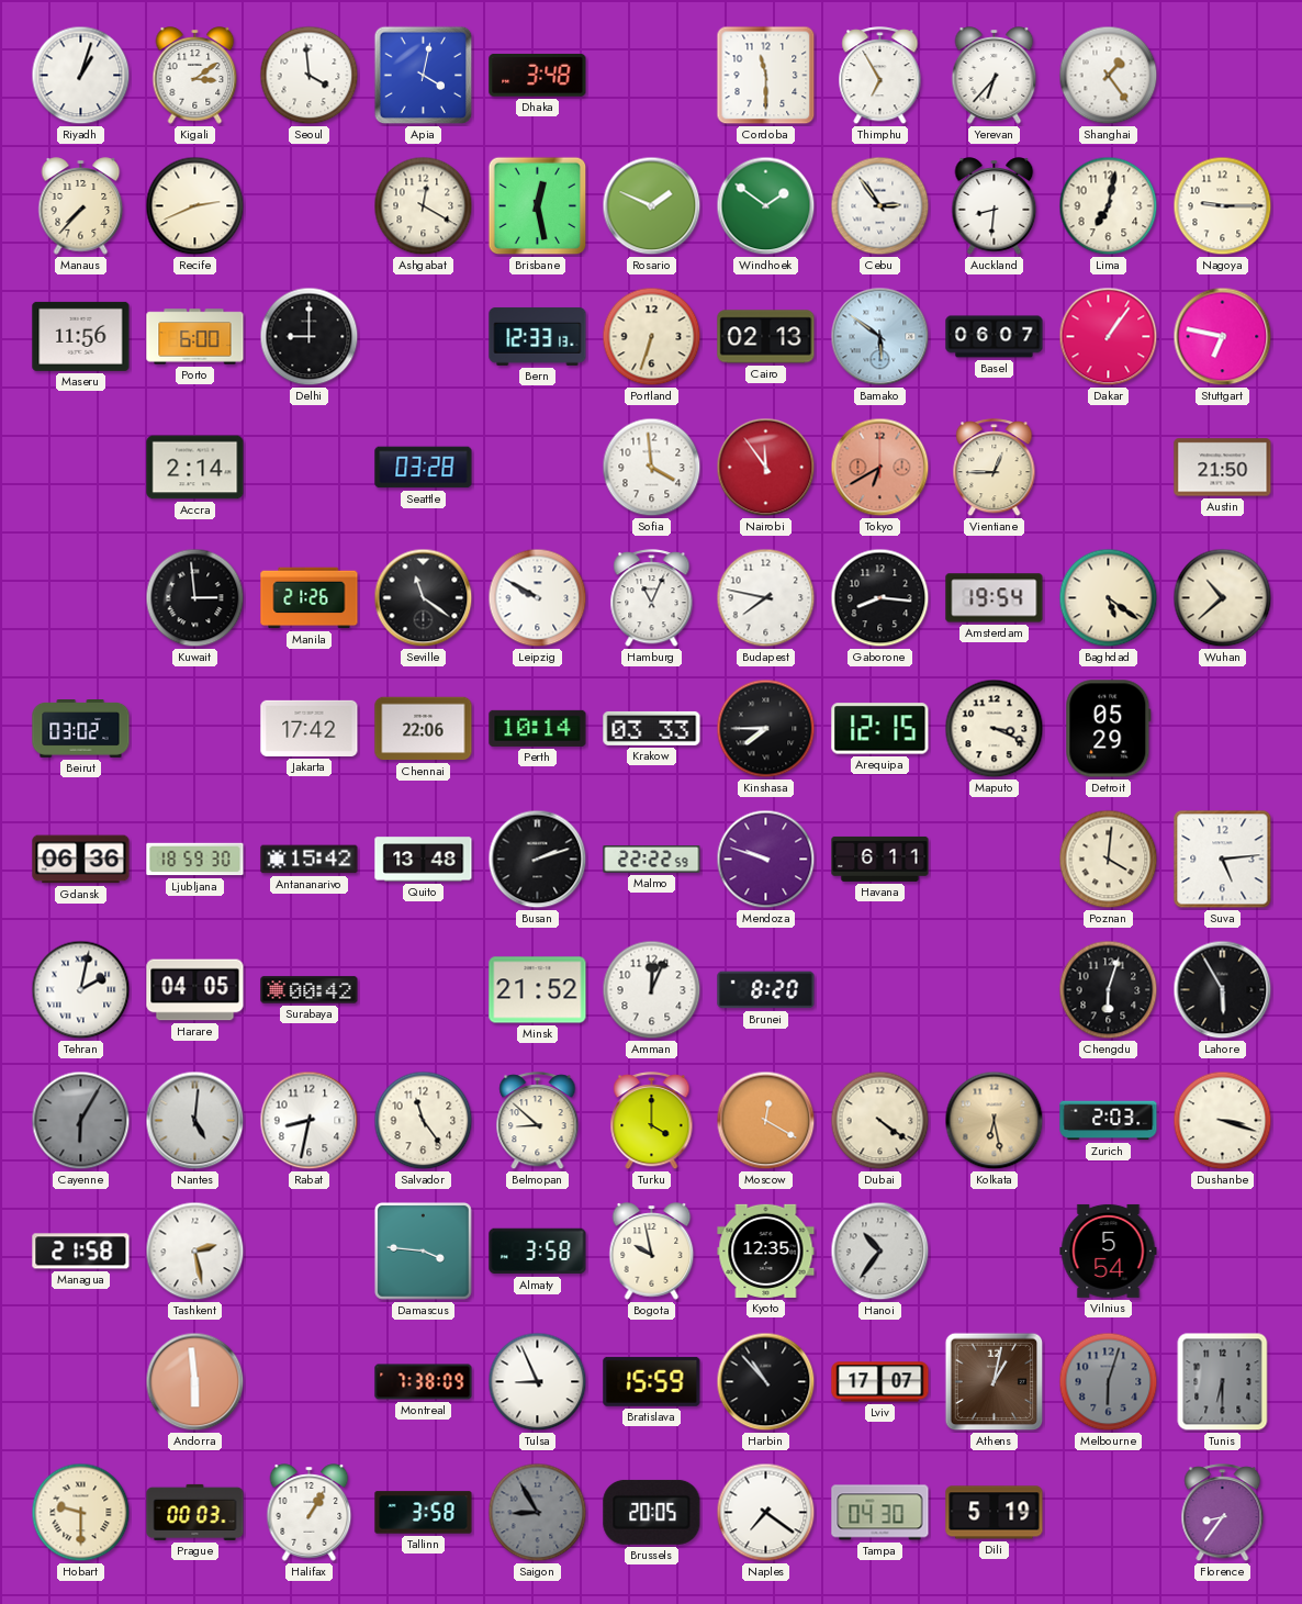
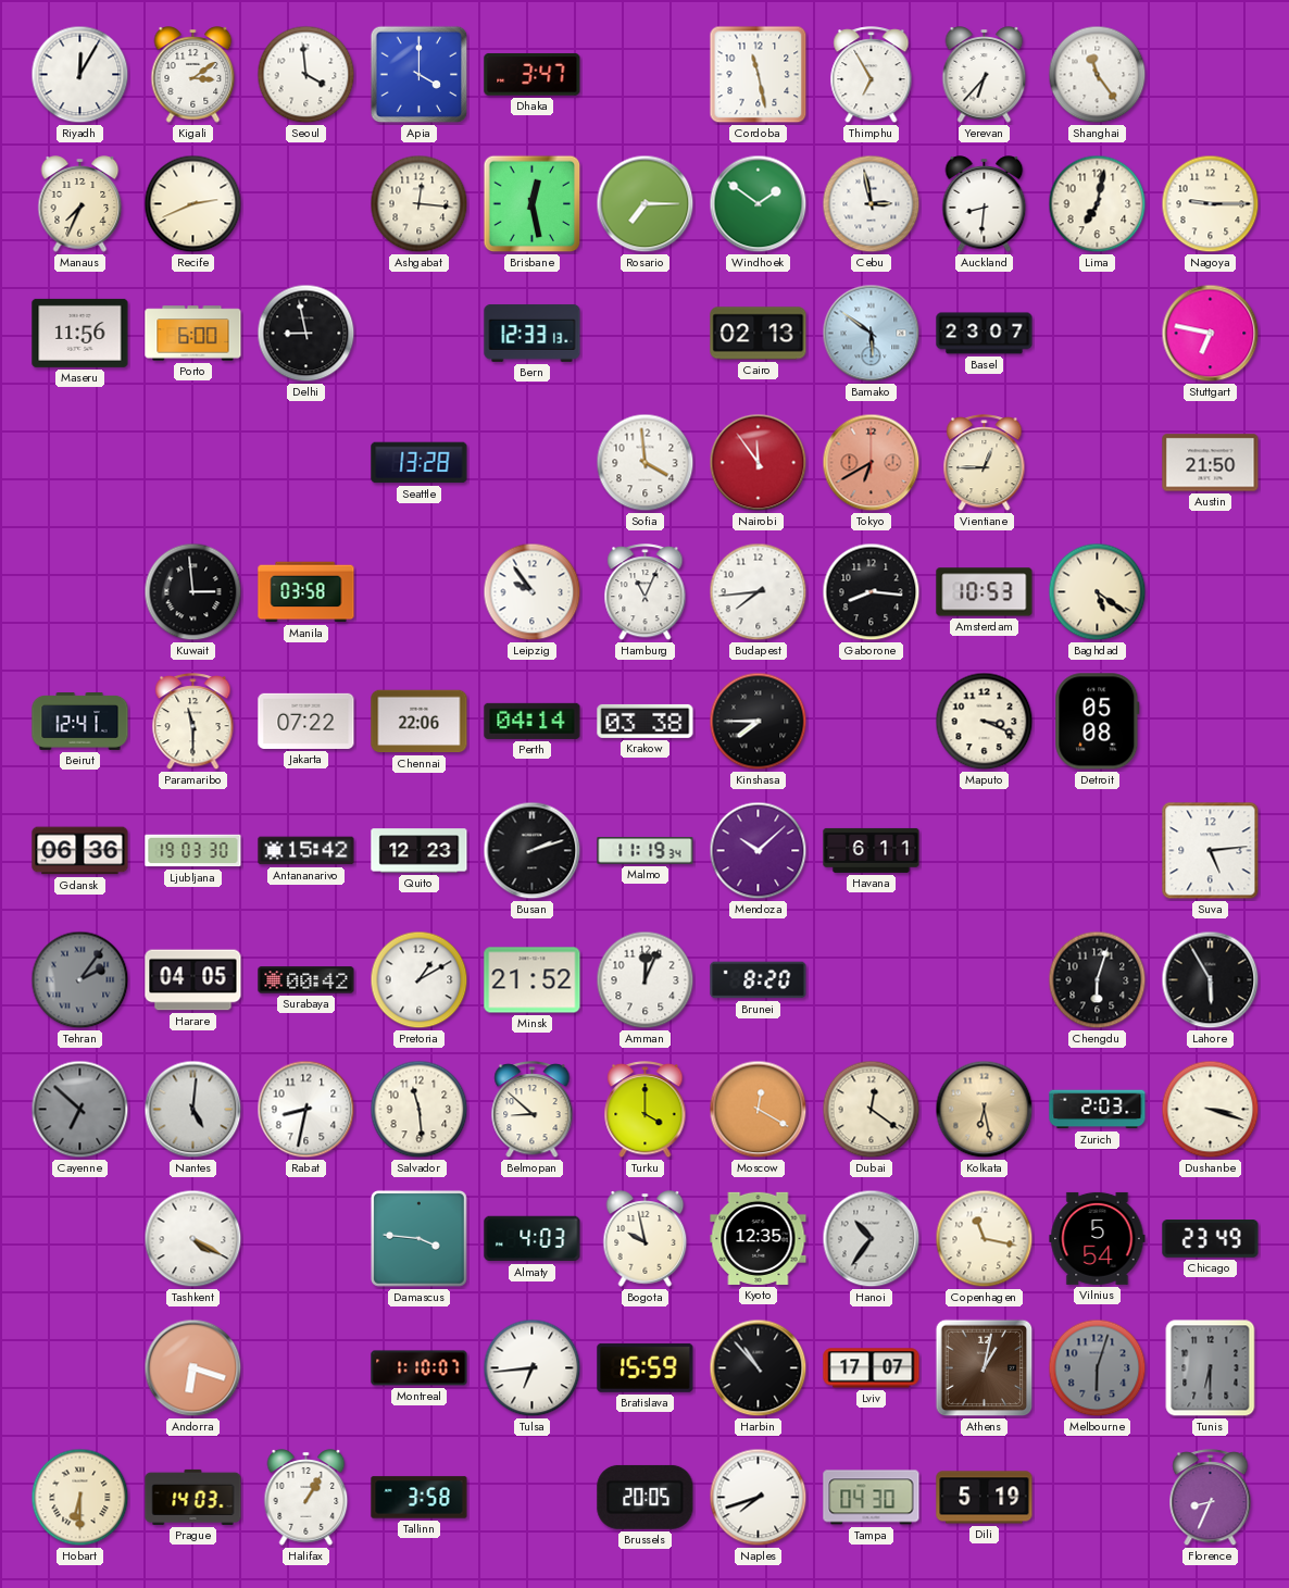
Riyadh: 1:03 -> 12:05 (80, 75)
Apia: 4:02 -> 4:00 (420, 75)
Dhaka: 3:48 -> 3:47 (533, 75)
Cordoba: 11:30 -> 11:28 (759, 75)
Shanghai: 1:24 -> 11:24 (1098, 75)
Manaus: 7:37 -> 7:34 (80, 204)
Ashgabat: 12:20 -> 12:16 (420, 204)
Rosario: 1:49 -> 7:15 (646, 204)
Cebu: 2:54 -> 2:58 (872, 204)
Delhi: 9:00 -> 8:58 (306, 334)
Portland: 6:33 -> none (652, 337)
Basel: 06:07 -> 23:07 (985, 334)
Dakar: 1:06 -> none (1109, 337)
Accra: 2:14 -> none (195, 468)
Seattle: 03:28 -> 13:28 (420, 463)
Manila: 21:26 -> 03:58 (306, 592)
Seville: 11:21 -> none (424, 598)
Leipzig: 9:50 -> 9:54 (533, 592)
Budapest: 7:47 -> 7:44 (759, 592)
Amsterdam: 19:54 -> 10:53 (985, 592)
Wuhan: 10:38 -> none (1223, 598)
Beirut: 03:02 -> 12:41 (80, 722)
Paramaribo: none -> 11:30 (193, 722)
Jakarta: 17:42 -> 07:22 (306, 721)
Perth: 10:14 -> 04:14 (533, 721)
Krakow: 03:33 -> 03:38 (646, 721)
Arequipa: 12:15 -> none (880, 729)
Detroit: 05:29 -> 05:08 (1098, 722)
Ljubljana: 18:59 -> 19:03 (193, 851)
Quito: 13:48 -> 12:23 (420, 851)
Malmo: 22:22 -> 11:19 (646, 851)
Mendoza: 9:48 -> 10:08 (759, 851)
Poznan: 4:01 -> none (1109, 860)
Tehran: 2:02 -> 2:06 (80, 980)
Tehran dial: white -> grey (80, 980)
Pretoria: none -> 1:10 (420, 980)
Cayenne: 6:05 -> 6:52 (80, 1110)
Salvador: 11:24 -> 11:29 (420, 1110)
Dubai: 4:21 -> 12:21 (872, 1110)
Managua: 21:58 -> none (81, 1252)
Tashkent: 2:28 -> 4:20 (193, 1239)
Almaty: 3:58 -> 4:03 (533, 1239)
Copenhagen: none -> 11:17 (985, 1239)
Chicago: none -> 23:49 (1211, 1239)
Andorra: 5:59 -> 6:18 (193, 1368)
Montreal: 7:38 -> 1:10 (420, 1368)
Tulsa: 8:56 -> 6:44 (533, 1368)
Hobart: 9:30 -> 6:30 (80, 1498)
Prague: 00:03 -> 14:03 (193, 1497)
Saigon: 8:55 -> none (538, 1513)
Naples: 7:21 -> 7:42 (759, 1498)
Florence: 8:36 -> 8:34 (1211, 1498)
